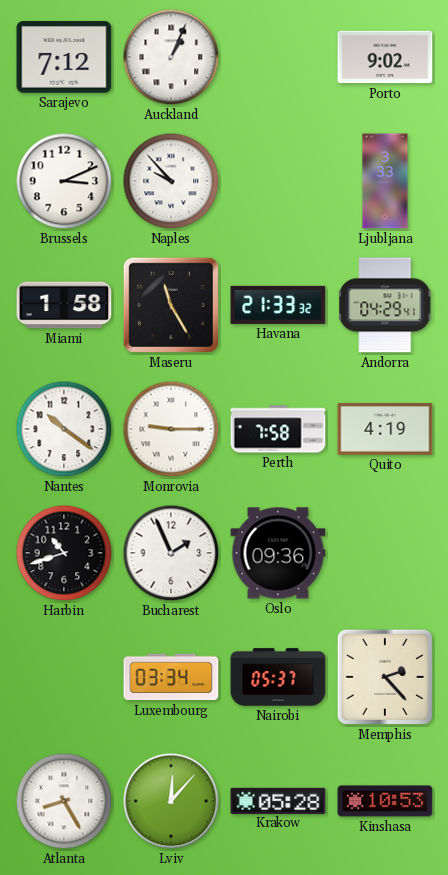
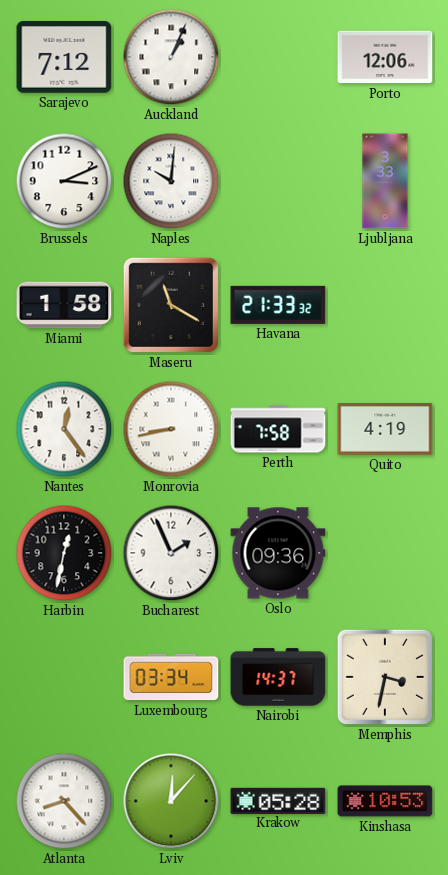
Porto: 9:02 -> 12:06 (385, 57)
Naples: 9:53 -> 10:01 (171, 181)
Maseru: 11:25 -> 11:20 (171, 305)
Andorra: 04:29 -> none (386, 305)
Nantes: 10:21 -> 12:24 (64, 429)
Monrovia: 9:15 -> 8:43 (171, 429)
Harbin: 10:42 -> 12:32 (64, 553)
Nairobi: 05:37 -> 14:37 (278, 677)
Memphis: 2:23 -> 3:32 (385, 677)
Atlanta: 8:25 -> 8:23 (64, 801)
